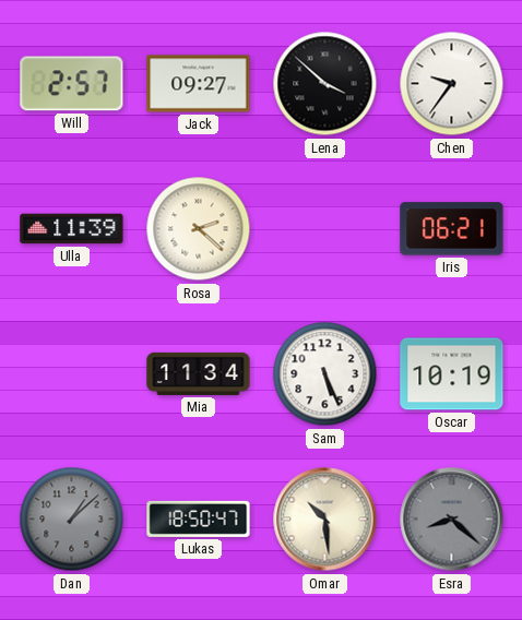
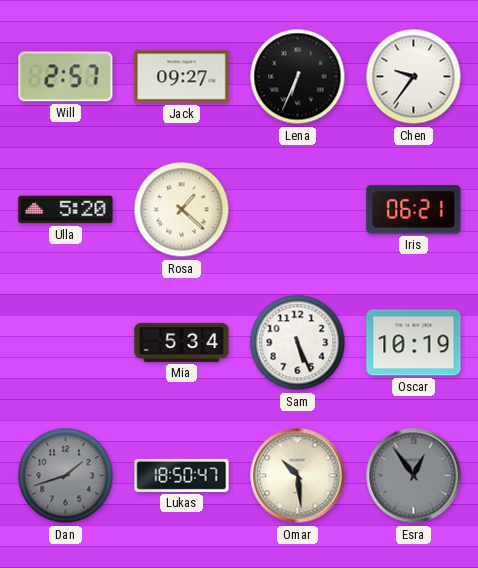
Lena: 3:52 -> 6:34 (298, 77)
Ulla: 11:39 -> 5:20 (66, 210)
Rosa: 2:22 -> 1:22 (182, 210)
Mia: 11:34 -> 5:34 (182, 342)
Dan: 1:08 -> 1:42 (66, 476)
Esra: 8:22 -> 12:54 (414, 476)
